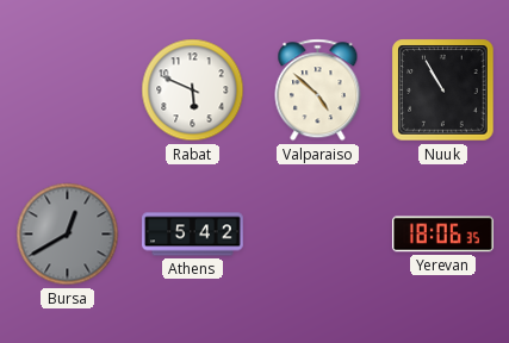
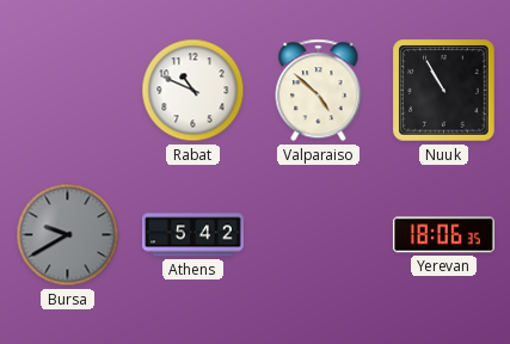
Rabat: 5:49 -> 10:49 (193, 91)
Bursa: 12:40 -> 9:40 (68, 235)
